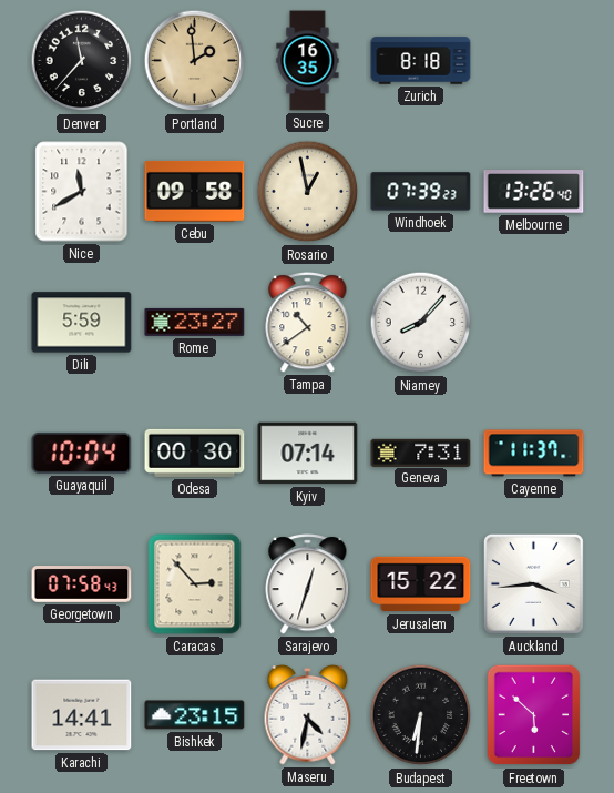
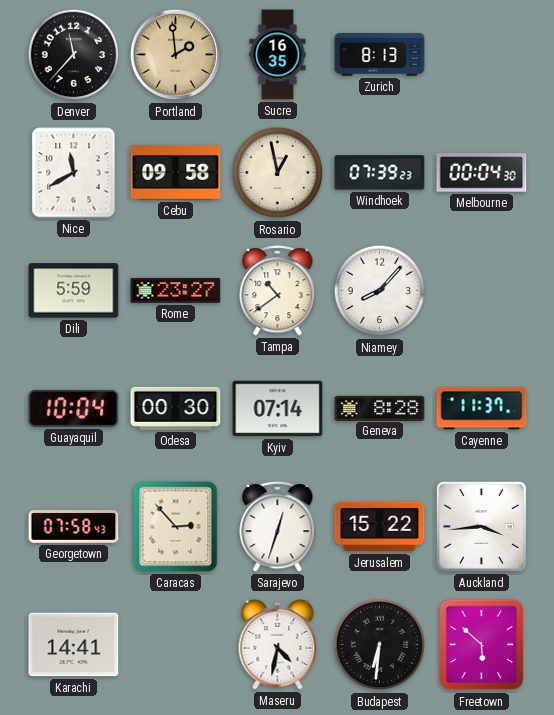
Zurich: 8:18 -> 8:13 (380, 55)
Melbourne: 13:26 -> 00:04 (482, 173)
Geneva: 7:31 -> 8:28 (380, 408)
Bishkek: 23:15 -> none (195, 715)
